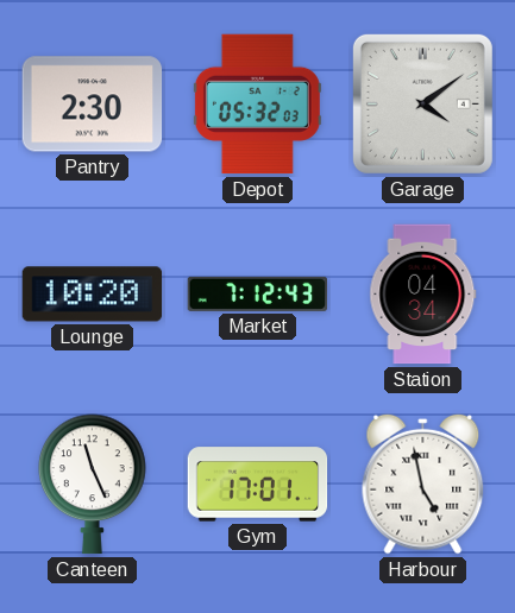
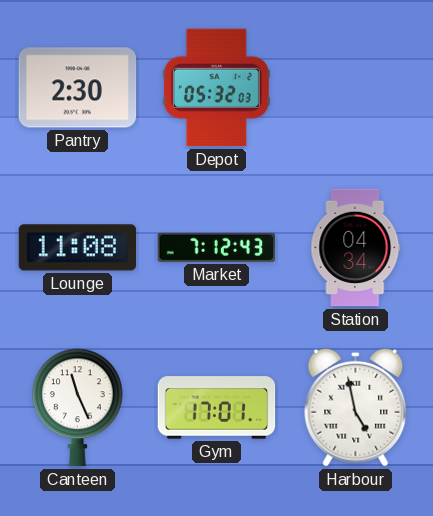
Garage: 4:09 -> none (422, 103)
Lounge: 10:20 -> 11:08 (78, 248)
